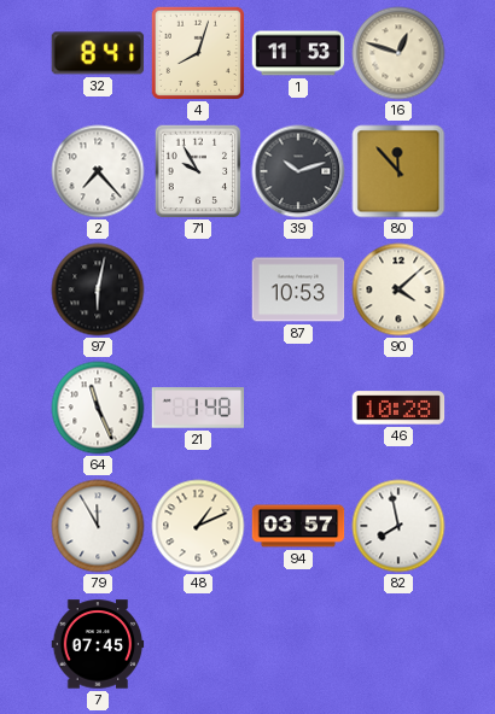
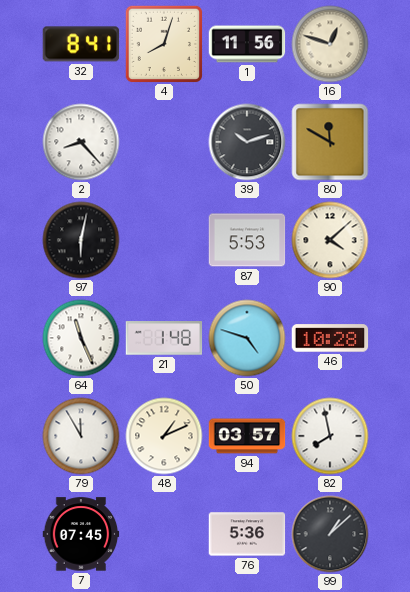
1: 11:53 -> 11:56 (247, 44)
2: 7:23 -> 8:23 (81, 142)
71: 9:55 -> none (198, 171)
80: 11:53 -> 11:50 (330, 142)
87: 10:53 -> 5:53 (247, 240)
50: none -> 4:48 (247, 338)
76: none -> 5:36 (247, 534)
99: none -> 1:08 (330, 534)
